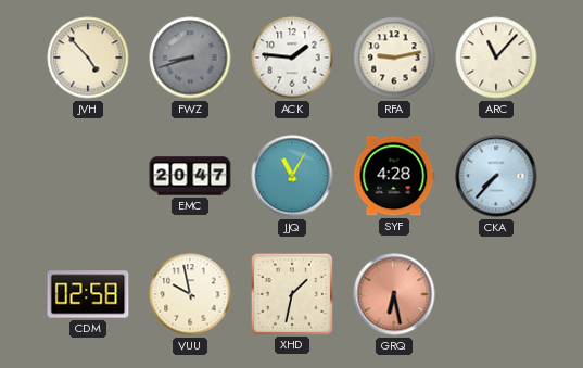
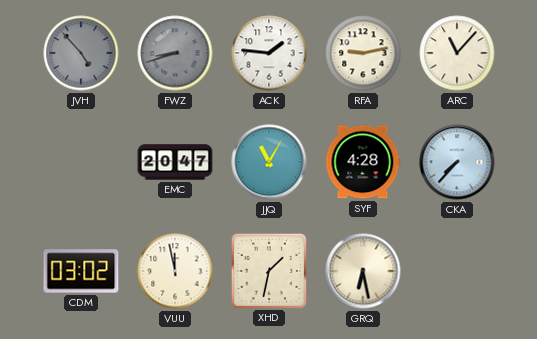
JVH dial: cream -> grey (81, 53)
CDM: 02:58 -> 03:02 (81, 271)
VUU: 9:58 -> 11:58 (175, 271)
GRQ dial: salmon -> cream (363, 271)
